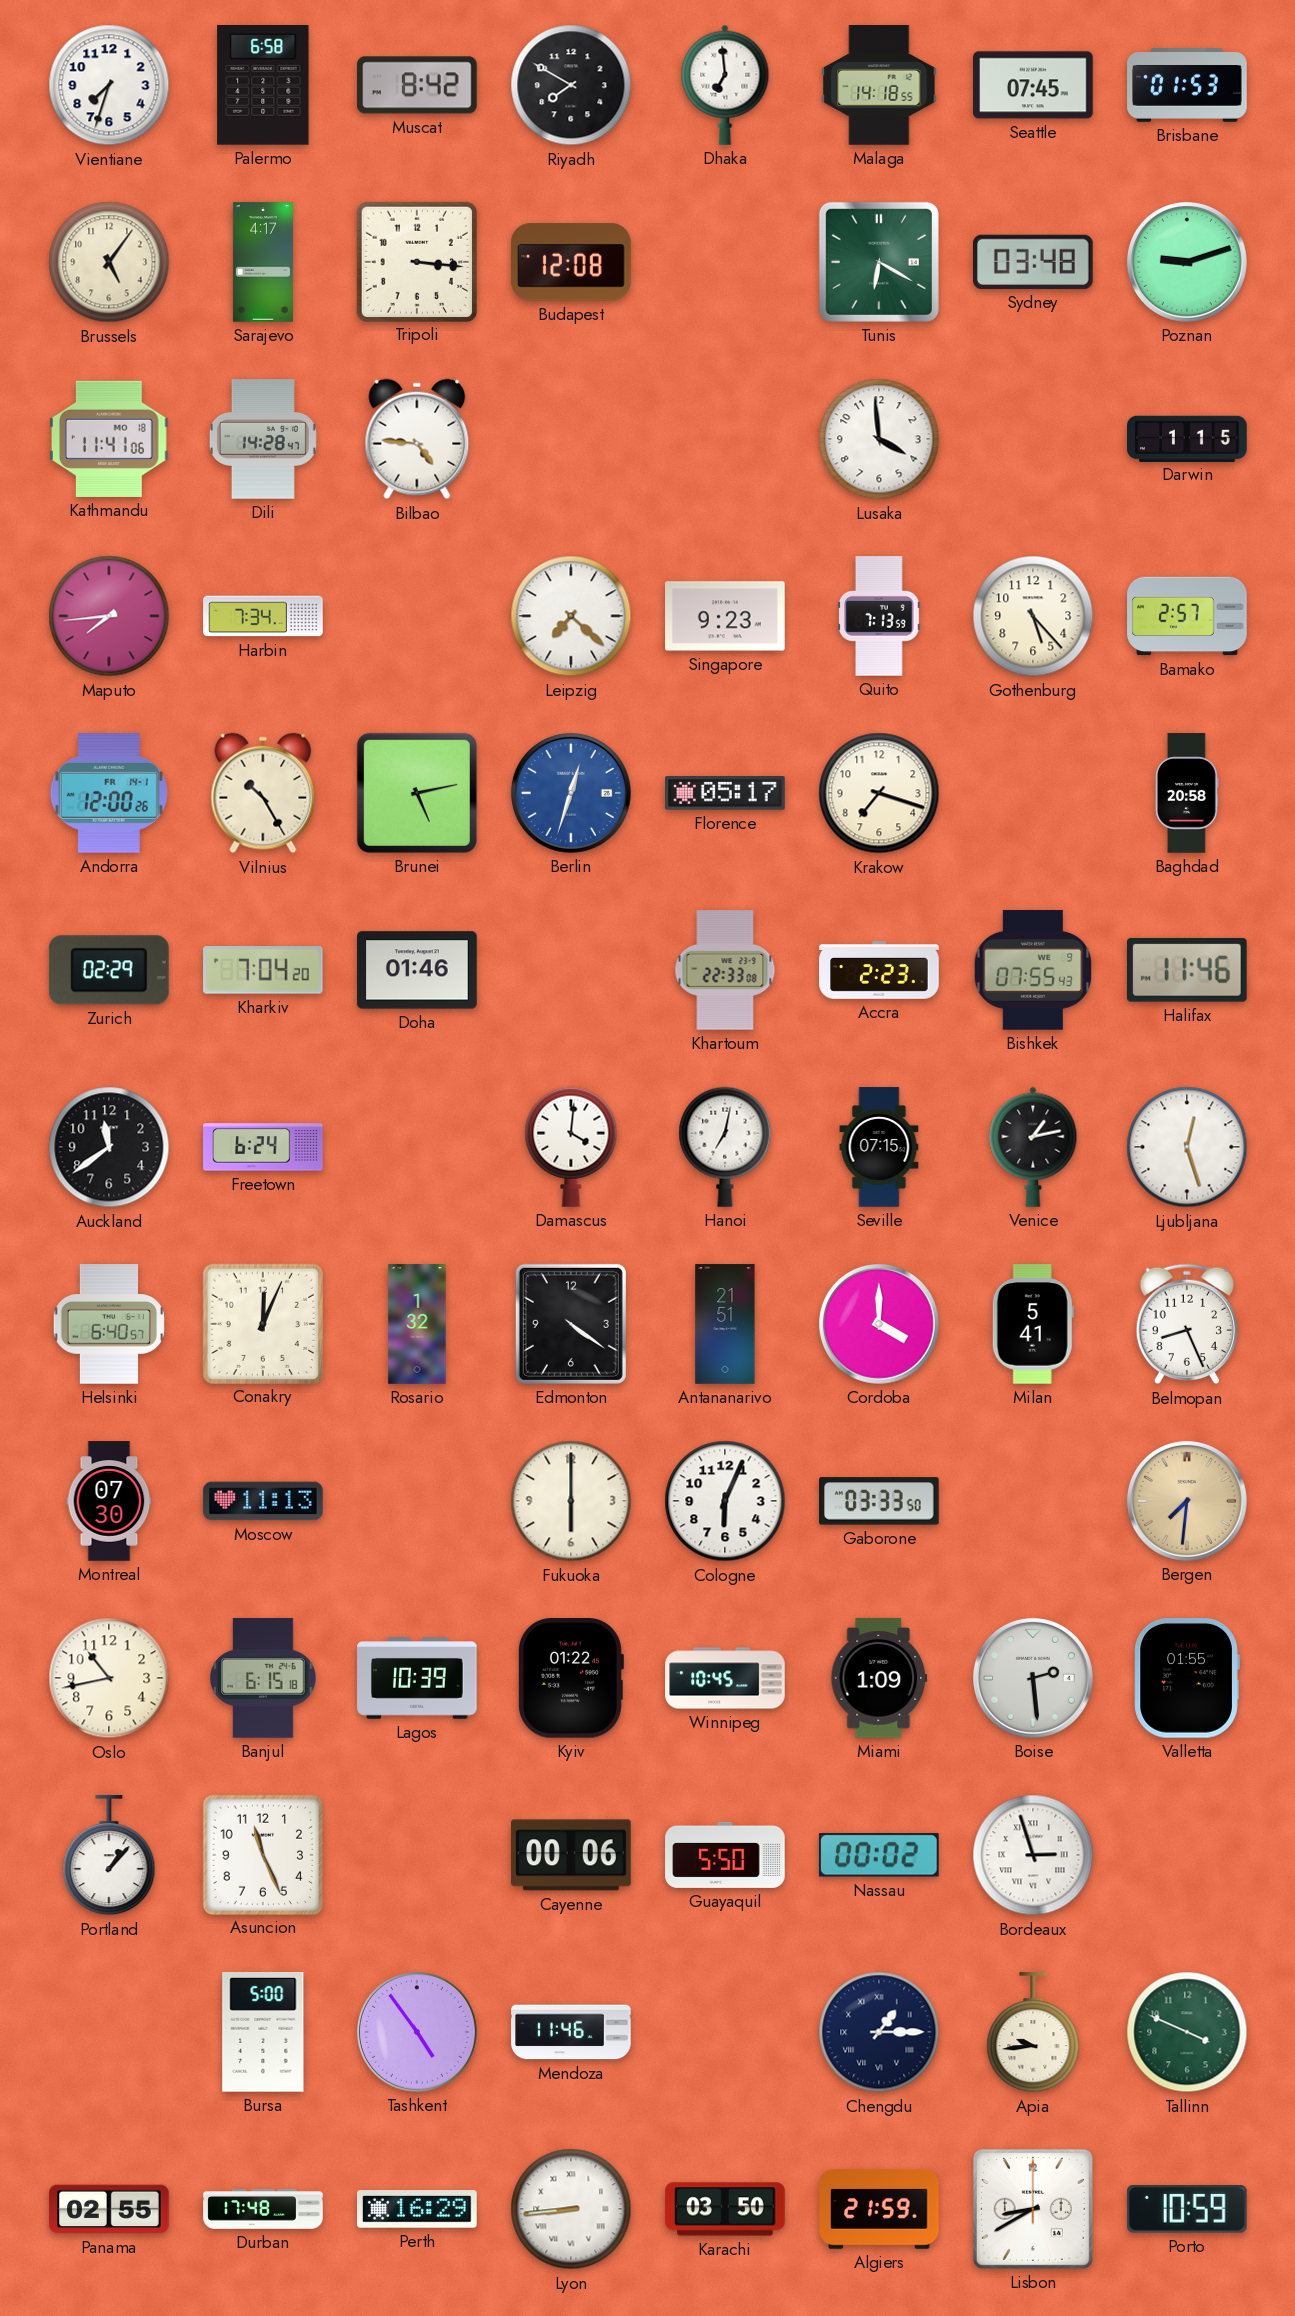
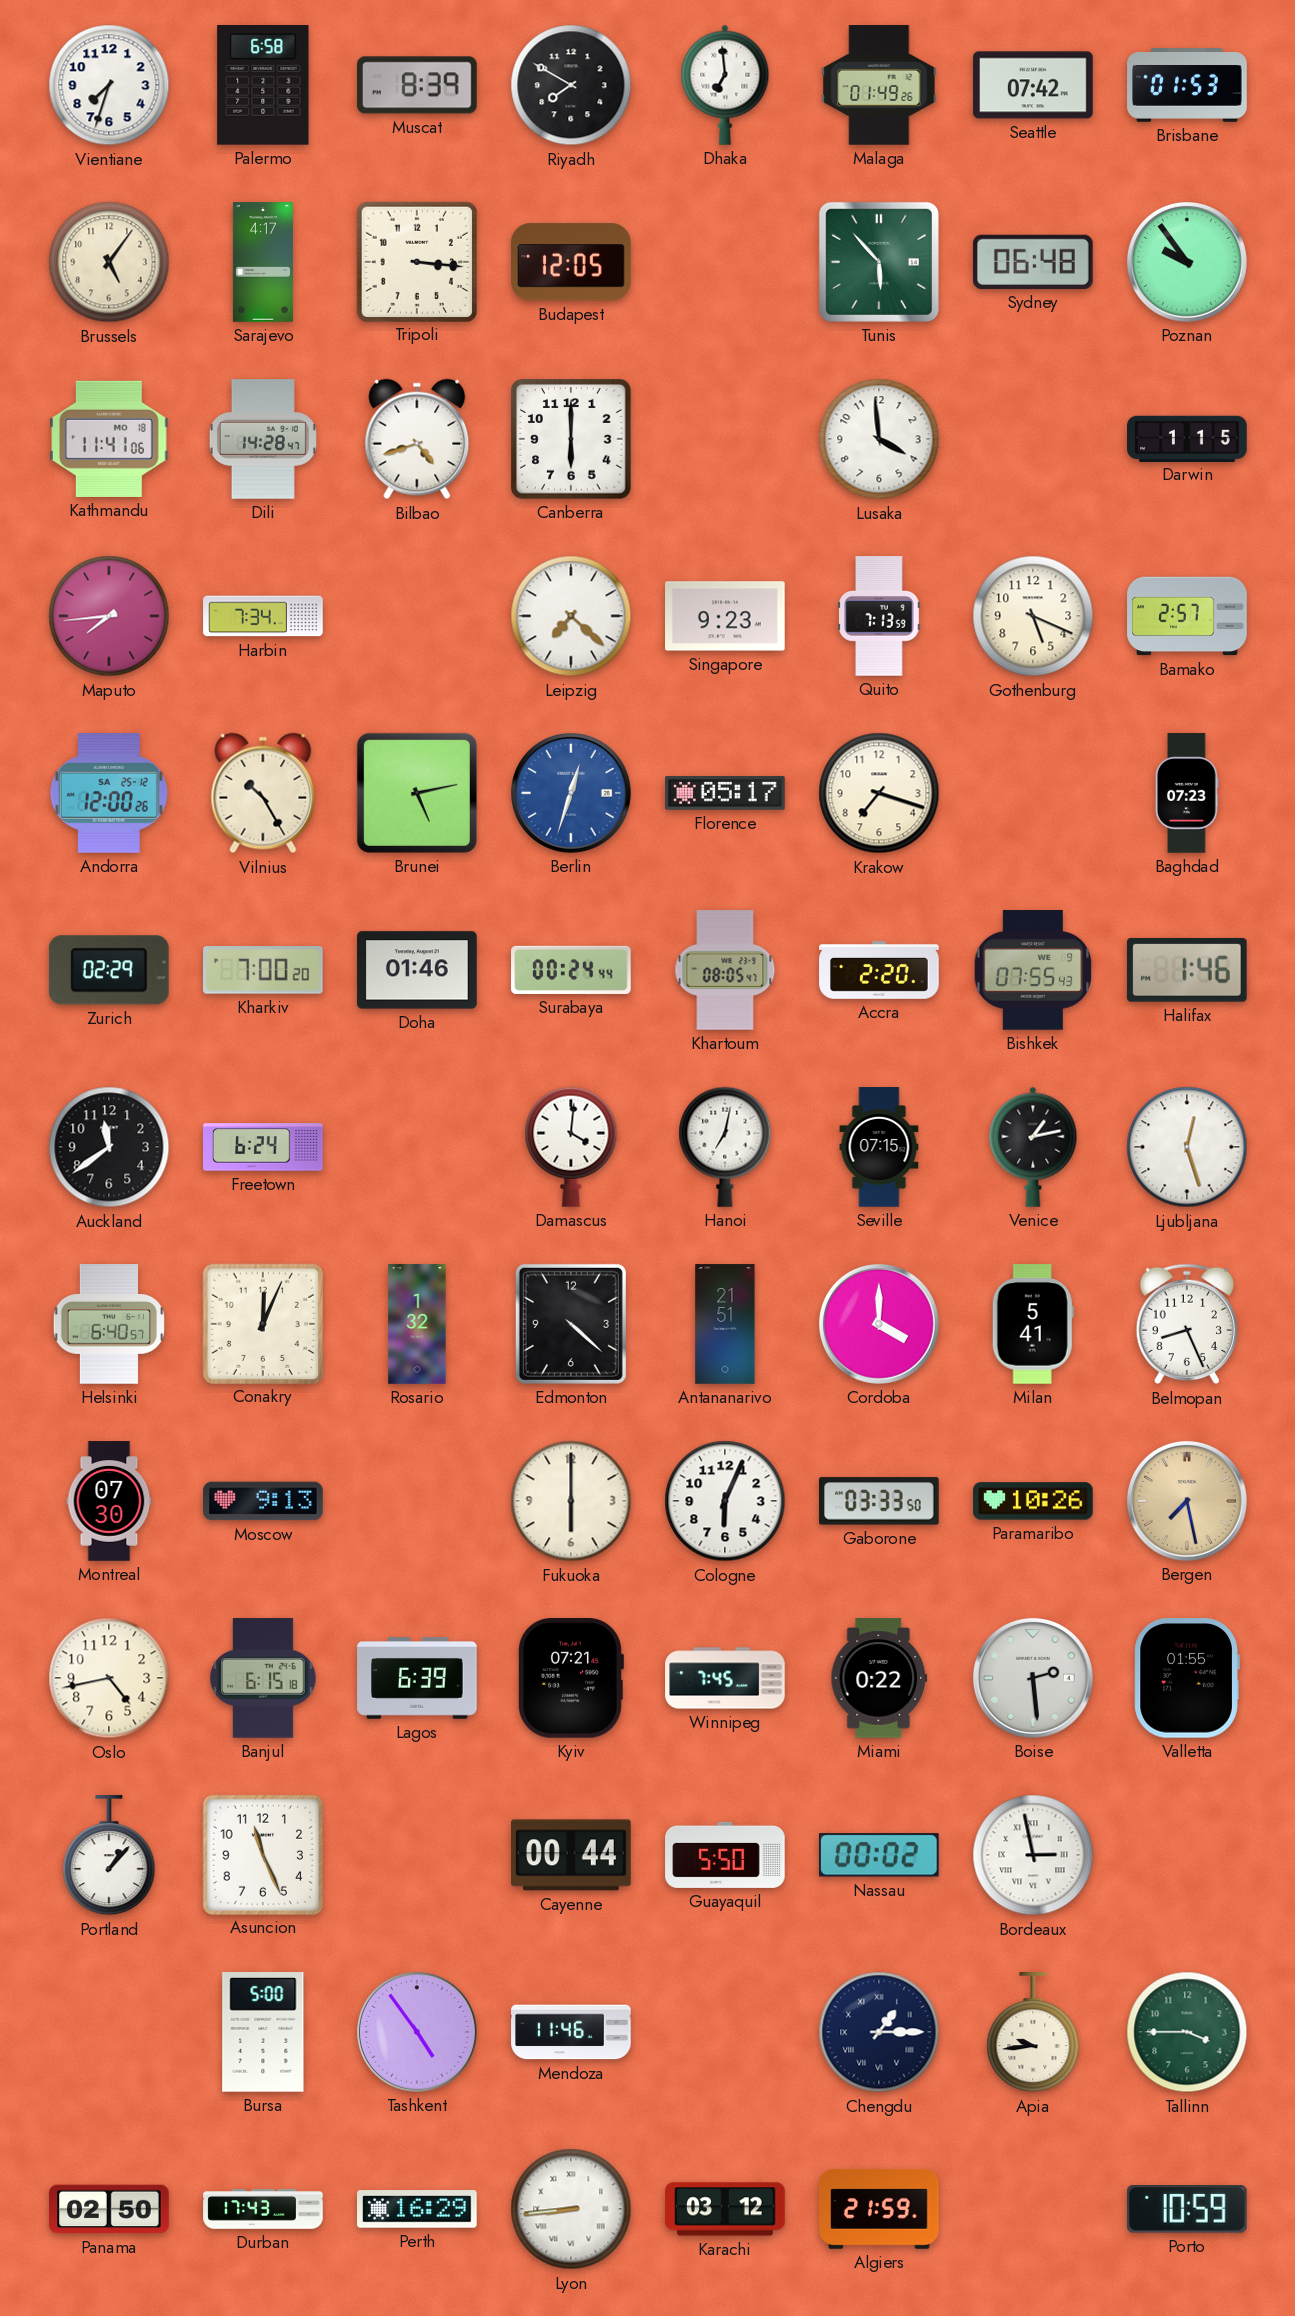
Muscat: 8:42 -> 8:39 (417, 85)
Malaga: 14:18 -> 01:49 (879, 85)
Seattle: 07:45 -> 07:42 (1033, 85)
Budapest: 12:08 -> 12:05 (571, 262)
Tunis: 6:20 -> 5:53 (879, 262)
Sydney: 03:48 -> 06:48 (1034, 262)
Poznan: 9:12 -> 9:54 (1187, 262)
Bilbao: 4:46 -> 4:42 (417, 439)
Canberra: none -> 6:00 (572, 440)
Gothenburg: 5:23 -> 5:19 (1033, 616)
Andorra date: FR 14-1 -> SA 25-12 (109, 794)
Baghdad: 20:58 -> 07:23 (1187, 793)
Kharkiv: 7:04 -> 7:00 (264, 971)
Surabaya: none -> 00:24 (571, 970)
Khartoum: 22:33 -> 08:05 (725, 970)
Accra: 2:23 -> 2:20 (879, 971)
Halifax: 11:46 -> 1:46 (1187, 970)
Edmonton: 4:21 -> 4:22 (571, 1324)
Moscow: 11:13 -> 9:13 (263, 1501)
Paramaribo: none -> 10:26 (1033, 1501)
Bergen: 7:31 -> 7:28 (1187, 1501)
Oslo: 10:43 -> 4:43 (109, 1678)
Lagos: 10:39 -> 6:39 (417, 1678)
Kyiv: 01:22 -> 07:21 (570, 1679)
Winnipeg: 10:45 -> 7:45 (725, 1678)
Miami: 1:09 -> 0:22 (879, 1678)
Cayenne: 00:06 -> 00:44 (571, 1855)
Bordeaux: 2:57 -> 2:58 (1033, 1855)
Tallinn: 3:49 -> 3:45 (1187, 2032)
Panama: 02:55 -> 02:50 (109, 2209)
Durban: 17:48 -> 17:43 (263, 2209)
Karachi: 03:50 -> 03:12 (725, 2209)
Lisbon: 8:40 -> none (1033, 2209)
